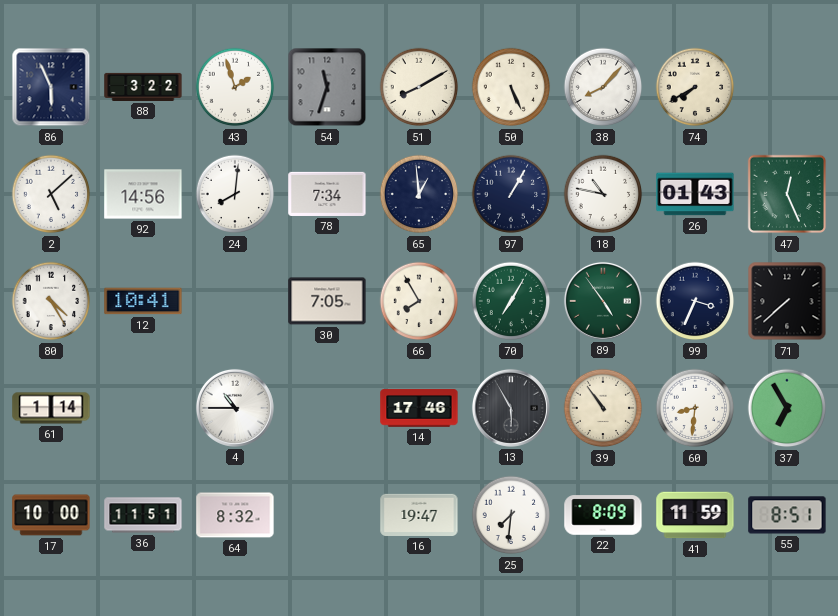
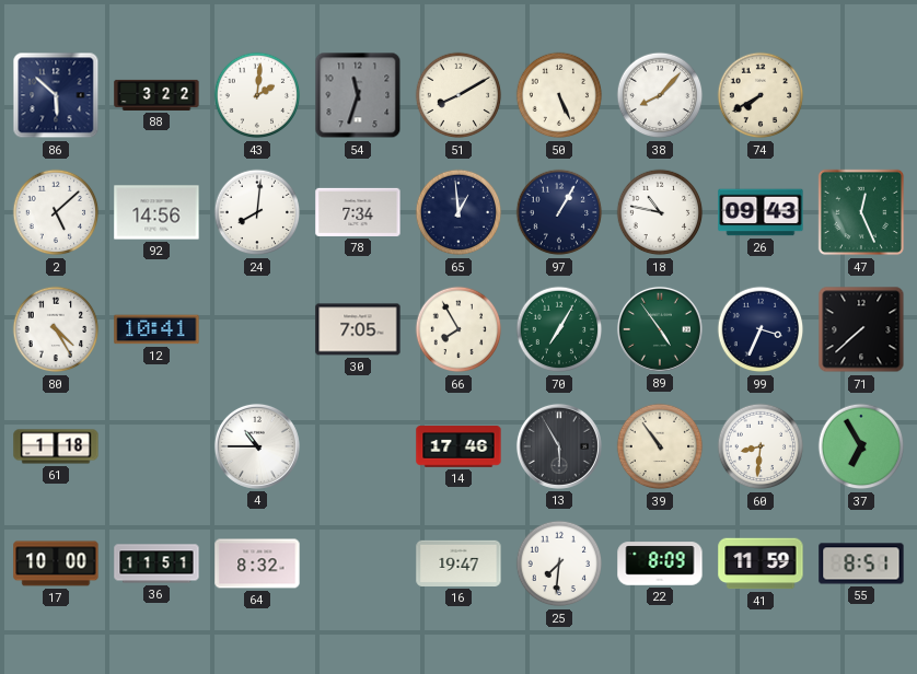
86: 5:56 -> 5:52 (56, 95)
43: 1:57 -> 2:01 (257, 95)
26: 01:43 -> 09:43 (761, 212)
61: 1:14 -> 1:18 (56, 446)
